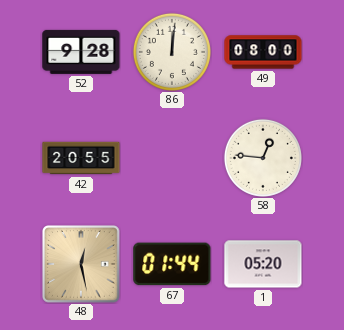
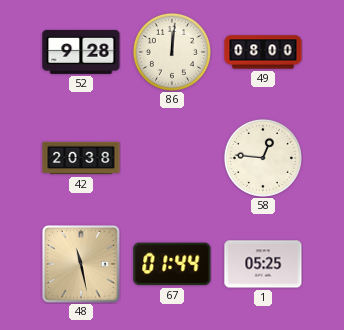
42: 20:55 -> 20:38 (81, 158)
48: 12:28 -> 11:28 (82, 265)
1: 05:20 -> 05:25 (263, 264)
